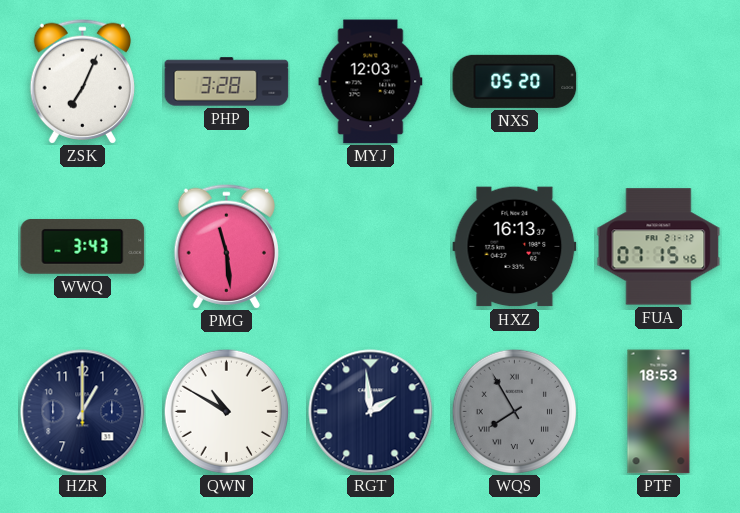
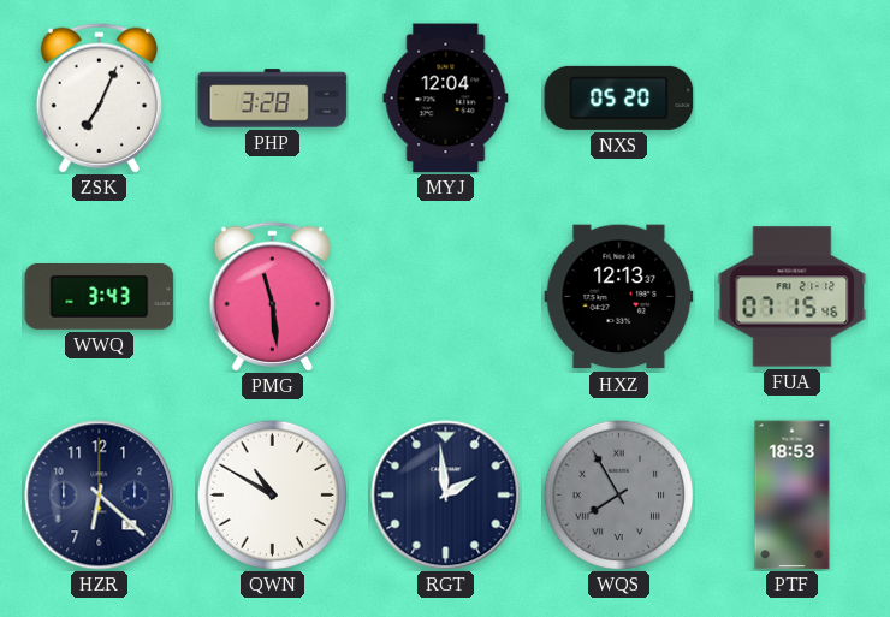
MYJ: 12:03 -> 12:04 (446, 99)
HXZ: 16:13 -> 12:13 (619, 297)
HZR: 1:00 -> 6:22 (100, 496)
